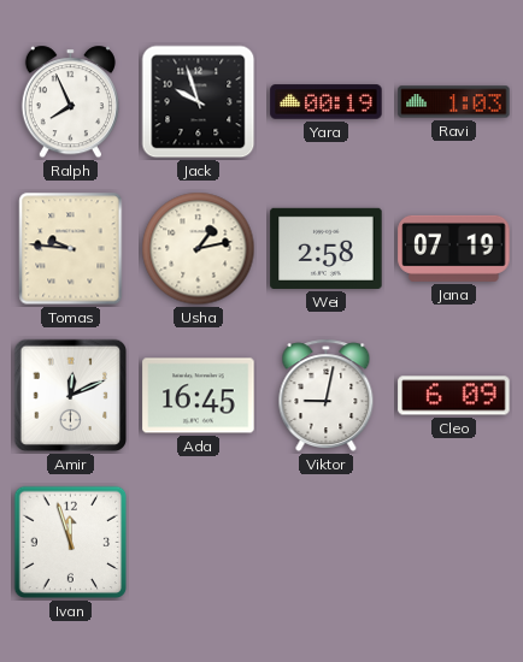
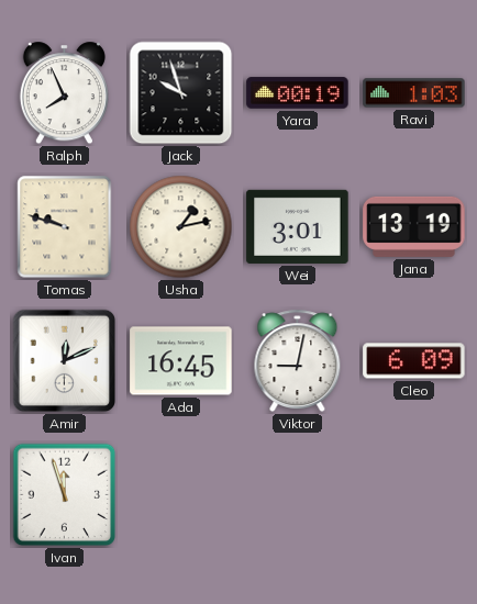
Tomas: 9:46 -> 9:48 (65, 227)
Wei: 2:58 -> 3:01 (298, 226)
Jana: 07:19 -> 13:19 (414, 226)
